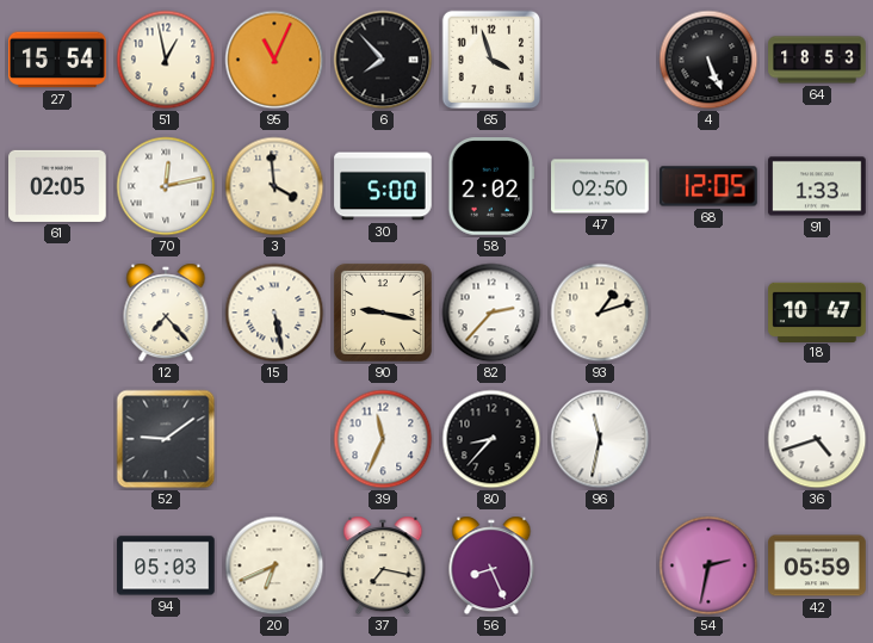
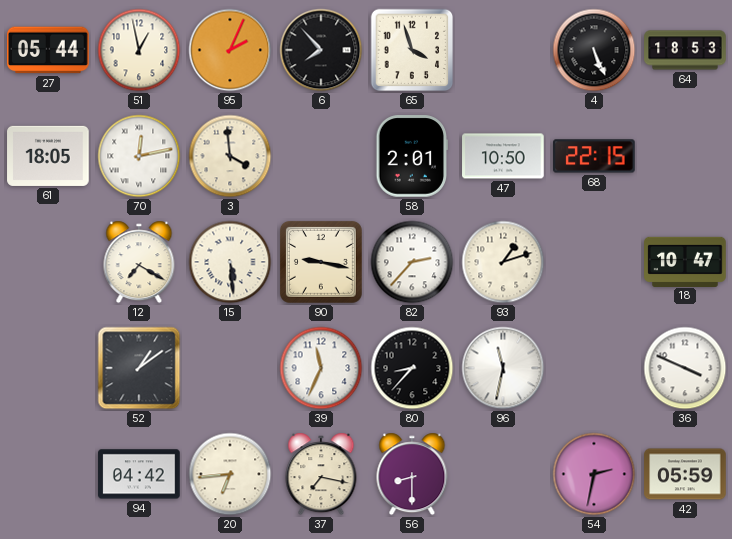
27: 15:54 -> 05:44 (48, 50)
95: 11:04 -> 2:04 (230, 50)
61: 02:05 -> 18:05 (48, 156)
30: 5:00 -> none (383, 186)
58: 2:02 -> 2:01 (411, 156)
47: 02:50 -> 10:50 (503, 156)
68: 12:05 -> 22:15 (594, 156)
91: 1:33 -> none (817, 186)
12: 7:23 -> 7:20 (139, 262)
15: 5:28 -> 5:29 (230, 262)
52: 9:09 -> 1:09 (139, 368)
36: 4:42 -> 3:49 (685, 368)
94: 05:03 -> 04:42 (139, 474)
20: 6:41 -> 6:44 (230, 474)
56: 8:26 -> 8:30 (412, 474)
